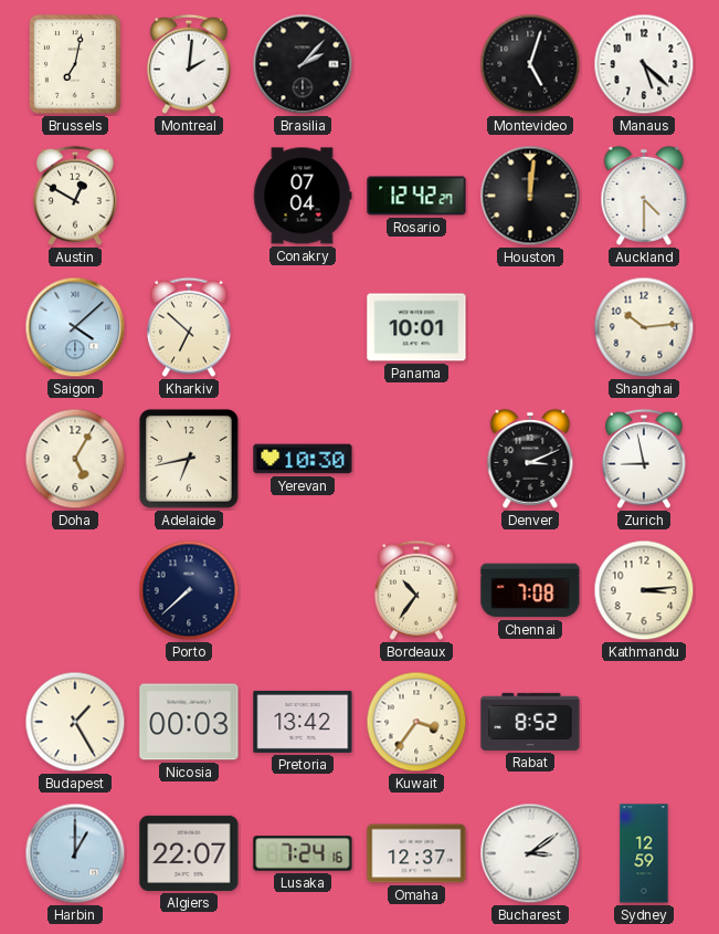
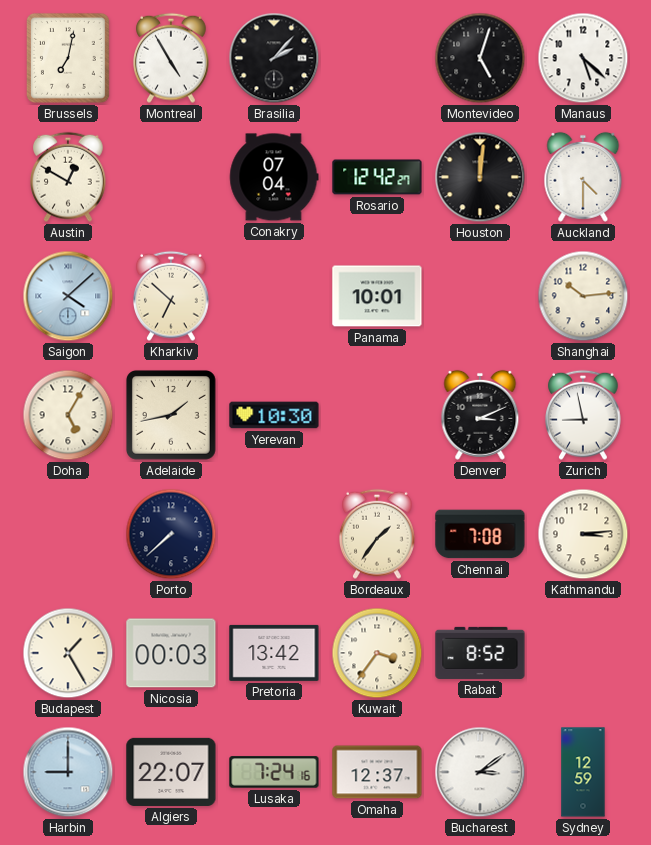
Montreal: 2:01 -> 4:55 (172, 58)
Adelaide: 6:43 -> 1:43 (171, 415)
Bordeaux: 10:36 -> 1:36 (378, 534)
Harbin: 1:00 -> 9:00 (68, 772)
